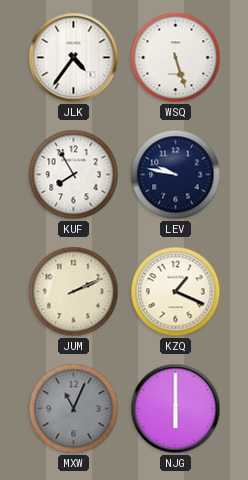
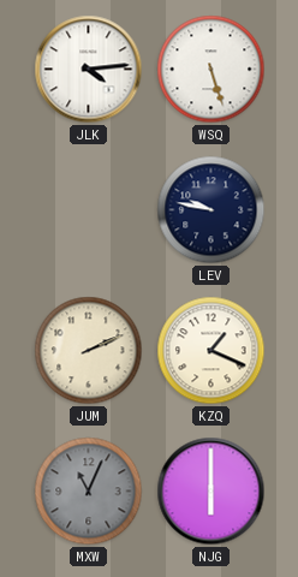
JLK: 4:36 -> 4:14 (89, 70)
KUF: 7:55 -> none (74, 175)
